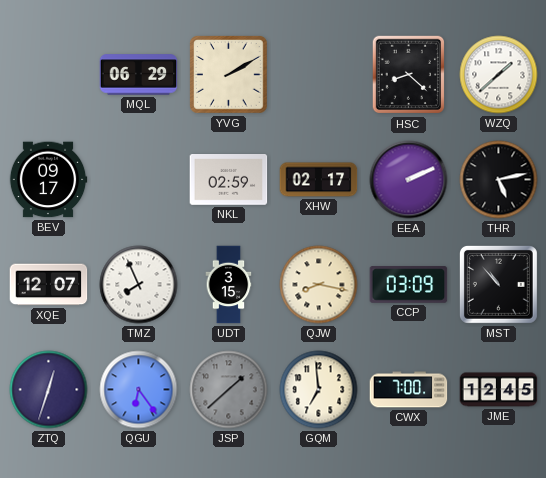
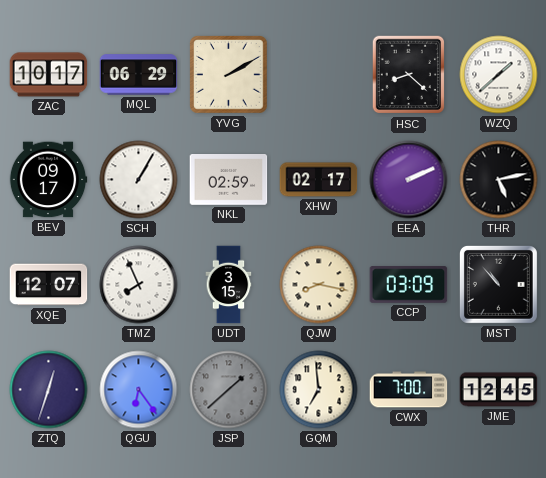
ZAC: none -> 10:17 (49, 75)
SCH: none -> 1:05 (139, 180)
